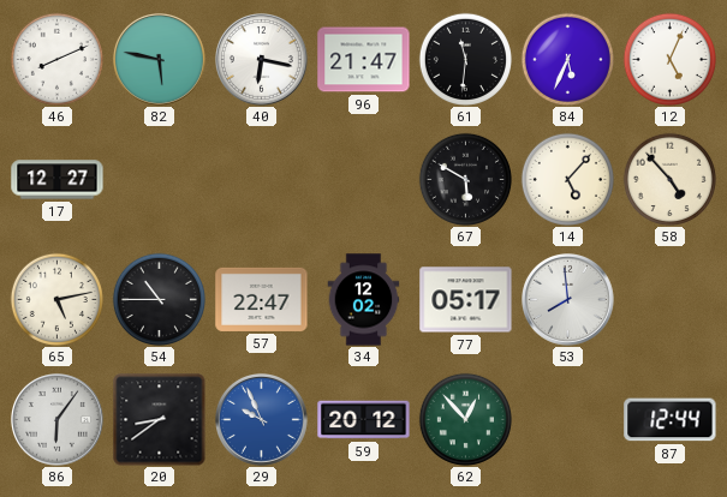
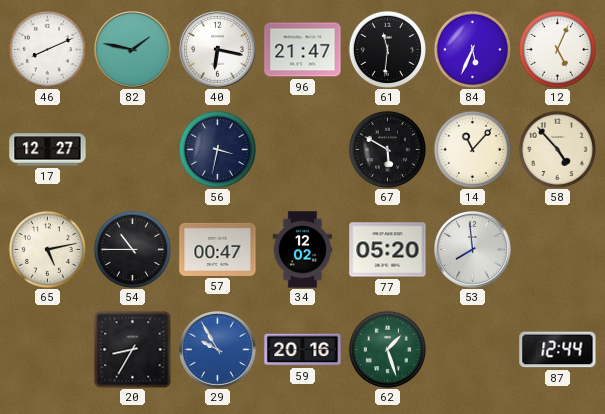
82: 5:47 -> 1:47 (133, 50)
56: none -> 3:32 (217, 149)
14: 5:07 -> 11:07 (472, 149)
57: 22:47 -> 00:47 (218, 249)
77: 05:17 -> 05:20 (388, 250)
86: 6:06 -> none (58, 420)
20: 8:39 -> 8:35 (132, 349)
29: 9:56 -> 9:55 (218, 350)
59: 20:12 -> 20:16 (303, 350)
62: 12:53 -> 1:27 (387, 349)
